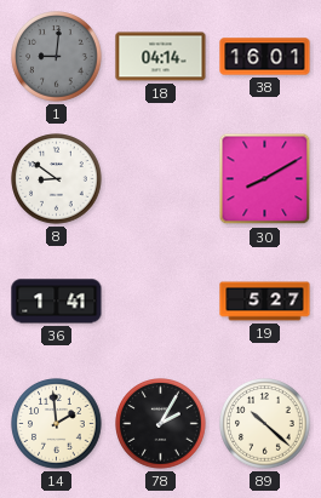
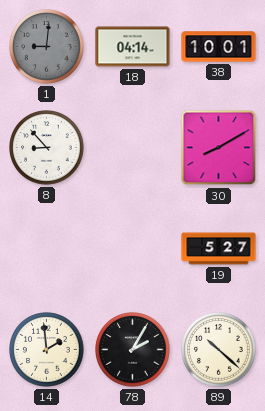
38: 16:01 -> 10:01 (219, 47)
8: 8:51 -> 8:53 (47, 148)
36: 1:41 -> none (57, 302)
